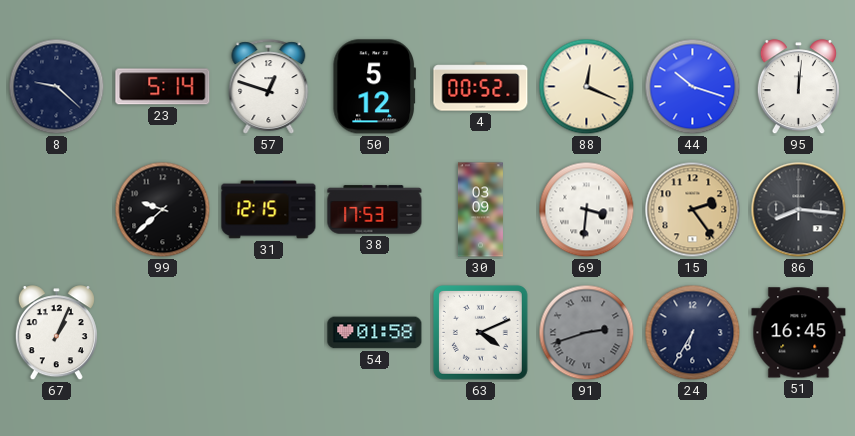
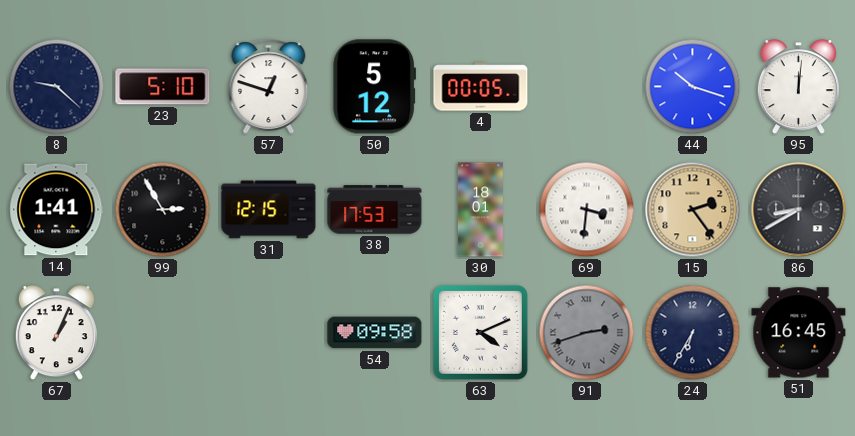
23: 5:14 -> 5:10 (163, 87)
4: 00:52 -> 00:05 (481, 87)
88: 12:19 -> none (587, 87)
14: none -> 1:41 (57, 210)
99: 9:38 -> 2:55 (163, 210)
30: 03:09 -> 18:01 (480, 210)
86: 8:16 -> 8:40 (799, 210)
54: 01:58 -> 09:58 (375, 333)
